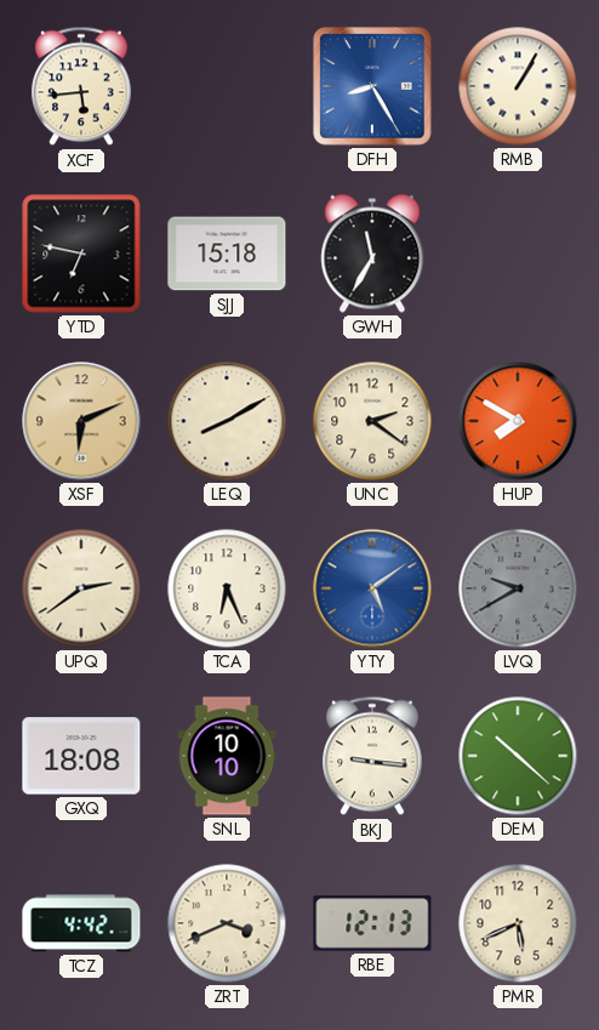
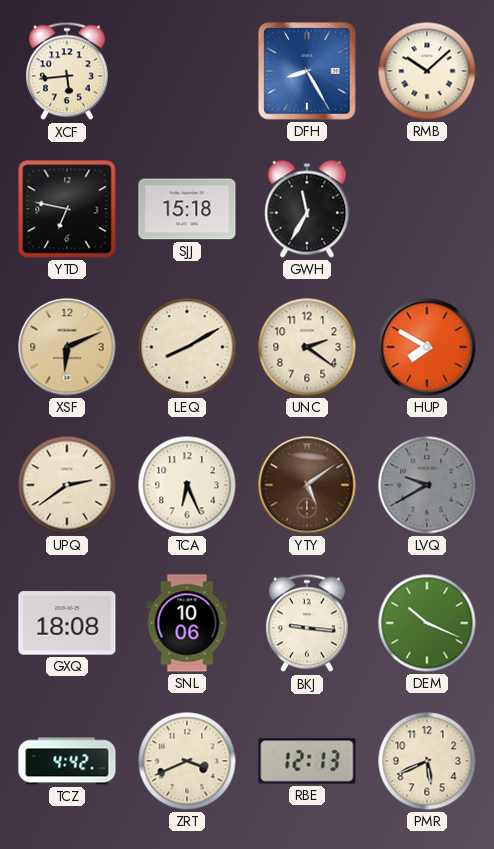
RMB: 1:05 -> 10:08 (427, 71)
YTY dial: blue -> brown (307, 485)
SNL: 10:10 -> 10:06 (187, 623)
DEM: 10:22 -> 10:19 (427, 623)
